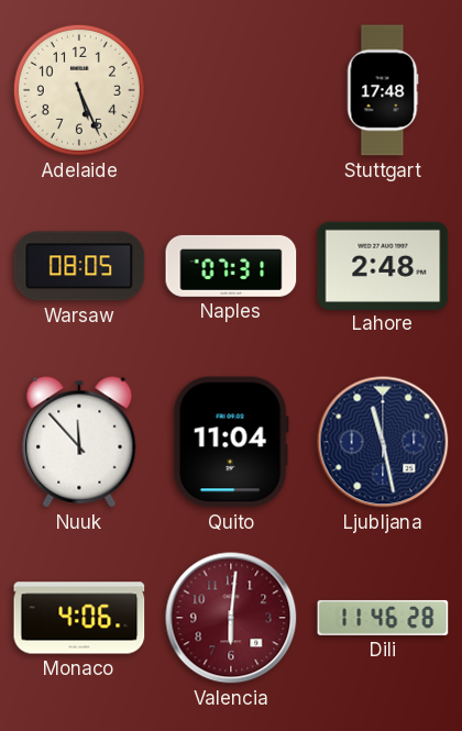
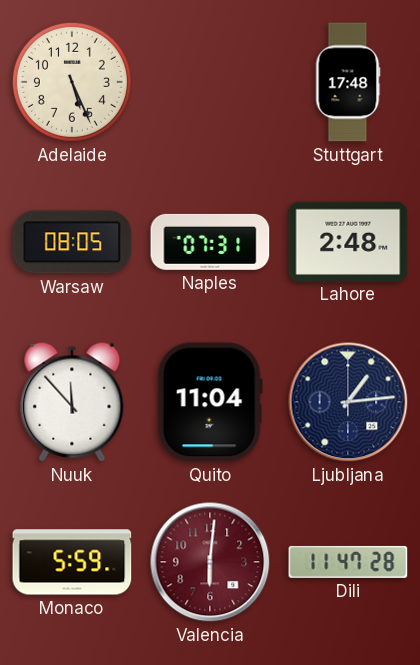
Ljubljana: 11:28 -> 1:14 (348, 402)
Monaco: 4:06 -> 5:59 (72, 562)
Dili: 11:46 -> 11:47 (348, 562)
